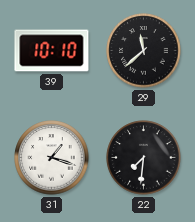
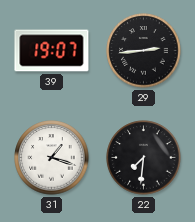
39: 10:10 -> 19:07 (52, 51)
29: 11:38 -> 2:44 (144, 51)
